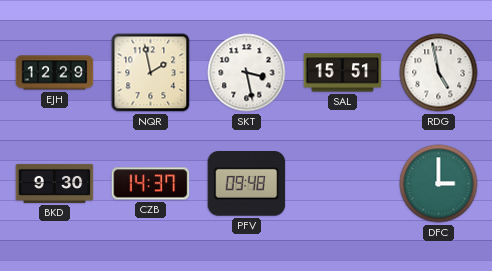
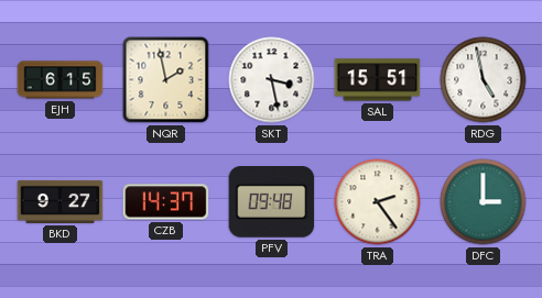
EJH: 12:29 -> 6:15 (61, 80)
BKD: 9:30 -> 9:27 (61, 201)
TRA: none -> 2:24 (378, 202)
